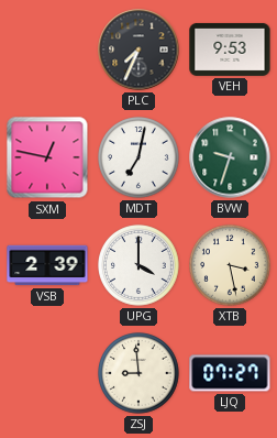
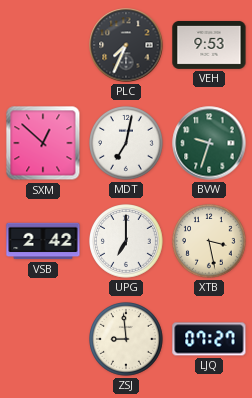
SXM: 12:47 -> 12:52 (43, 143)
VSB: 2:39 -> 2:42 (43, 241)
UPG: 4:00 -> 7:00 (127, 242)
